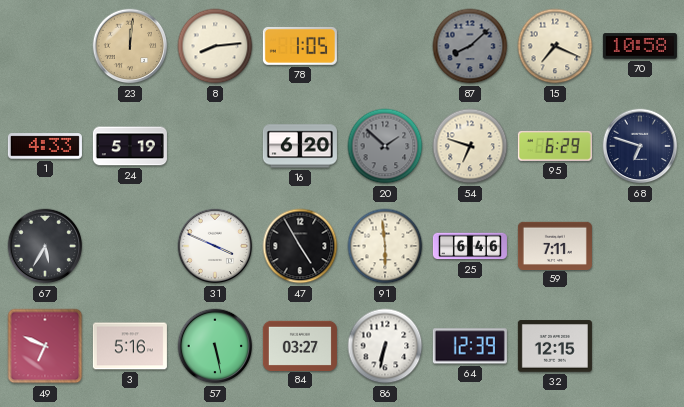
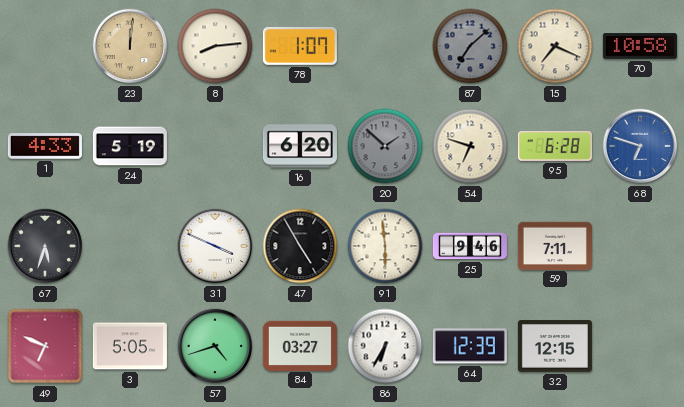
78: 1:05 -> 1:07 (300, 46)
87: 8:08 -> 7:08 (470, 46)
95: 6:29 -> 6:28 (555, 146)
68 dial: navy -> blue (640, 146)
67: 5:35 -> 5:33 (45, 246)
25: 6:46 -> 9:46 (470, 246)
3: 5:16 -> 5:05 (130, 346)
57: 5:28 -> 4:42 (215, 346)
86: 6:32 -> 6:35 (385, 346)
